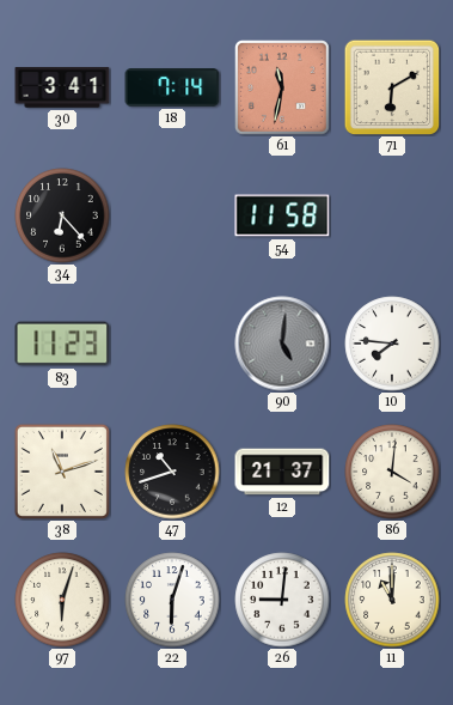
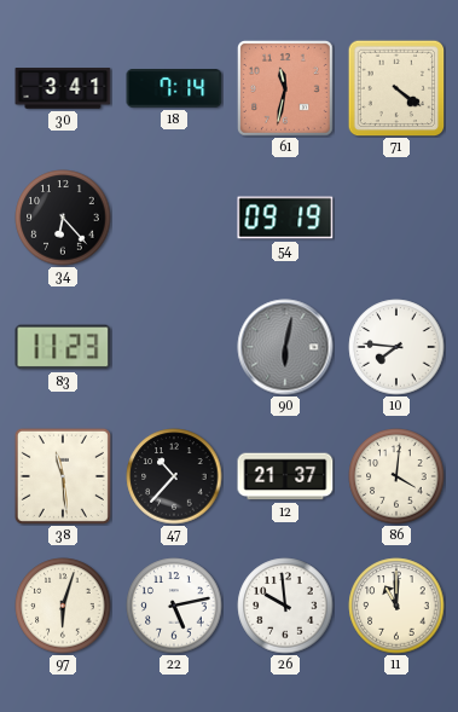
71: 6:10 -> 4:21 (396, 88)
54: 11:58 -> 09:19 (285, 218)
90: 5:01 -> 6:02 (285, 347)
38: 11:12 -> 11:29 (63, 476)
47: 10:42 -> 10:37 (174, 476)
22: 6:03 -> 5:13 (174, 606)
26: 9:01 -> 9:59 (285, 606)
